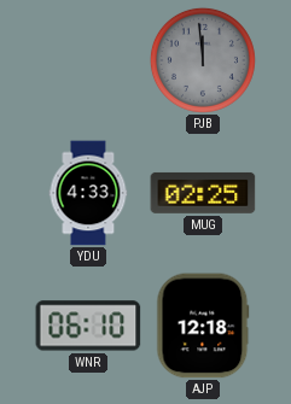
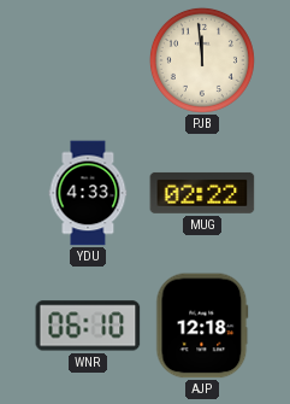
PJB dial: grey -> cream (202, 60)
MUG: 02:25 -> 02:22 (202, 193)
